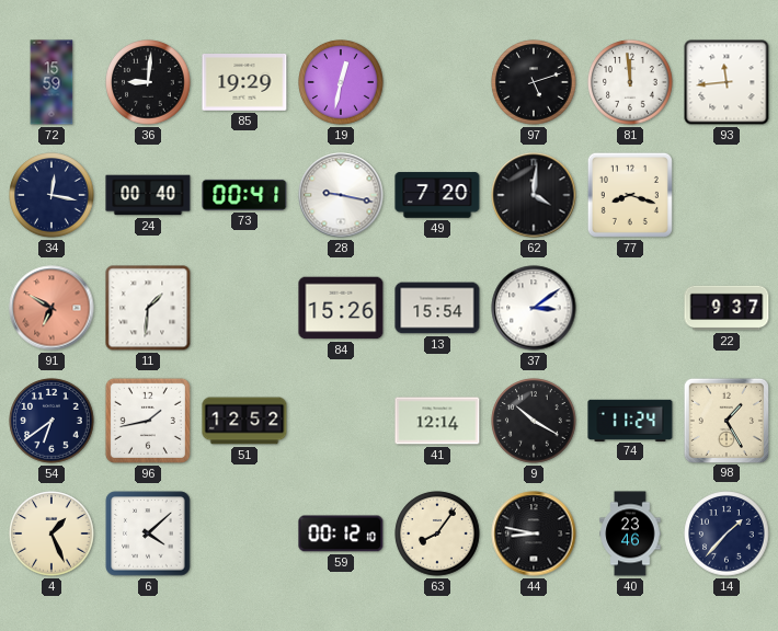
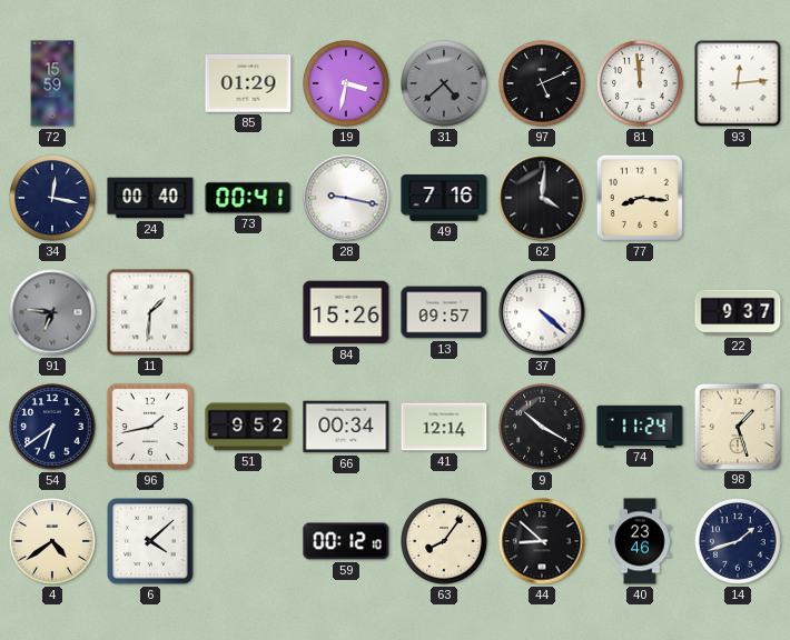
36: 9:01 -> none (148, 82)
85: 19:29 -> 01:29 (248, 83)
19: 12:32 -> 3:32 (346, 83)
31: none -> 4:38 (444, 83)
97: 5:12 -> 5:11 (542, 83)
93: 11:44 -> 12:14 (738, 83)
49: 7:20 -> 7:16 (444, 198)
77: 8:18 -> 8:16 (640, 198)
91: 6:50 -> 6:46 (52, 312)
91 dial: salmon -> grey (52, 312)
13: 15:54 -> 09:57 (444, 312)
37: 3:09 -> 4:22 (542, 312)
51: 12:52 -> 9:52 (248, 427)
66: none -> 00:34 (346, 427)
98: 1:25 -> 1:27 (737, 426)
4: 1:26 -> 4:39 (52, 541)
44: 8:47 -> 8:52 (542, 541)
14: 1:37 -> 1:42 (738, 541)
